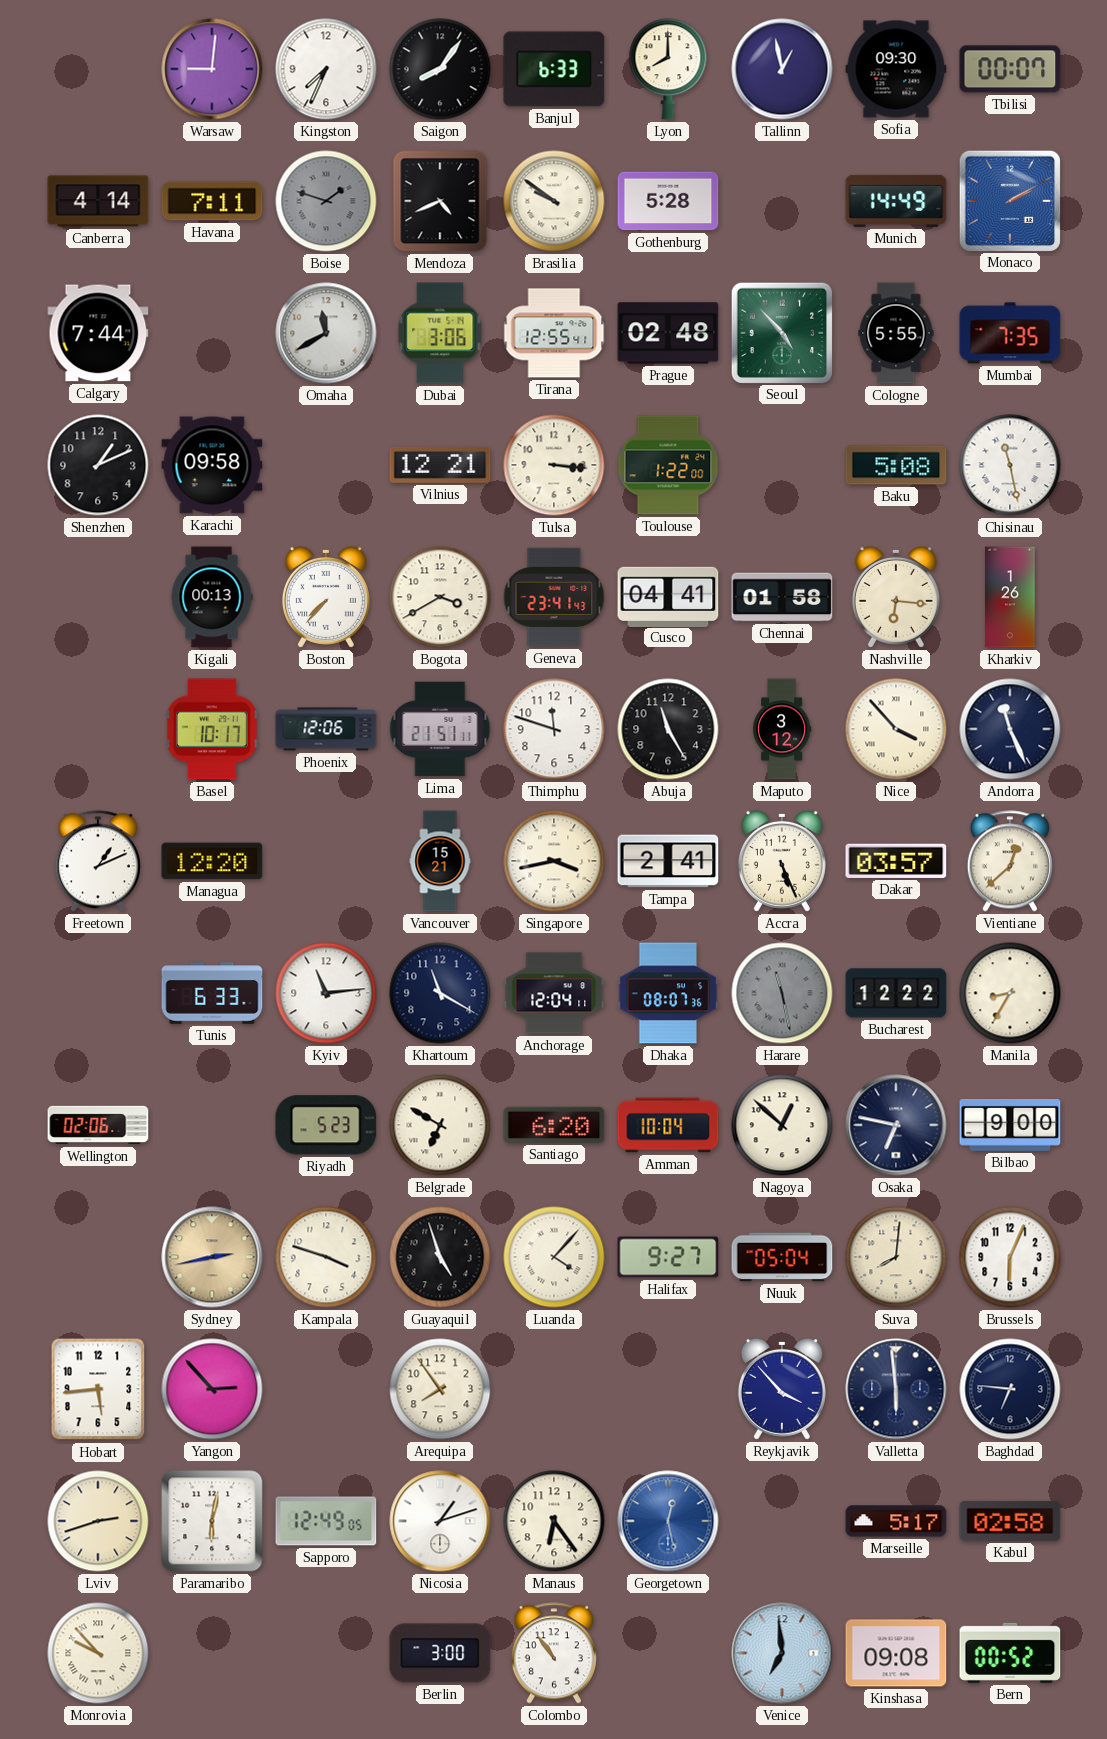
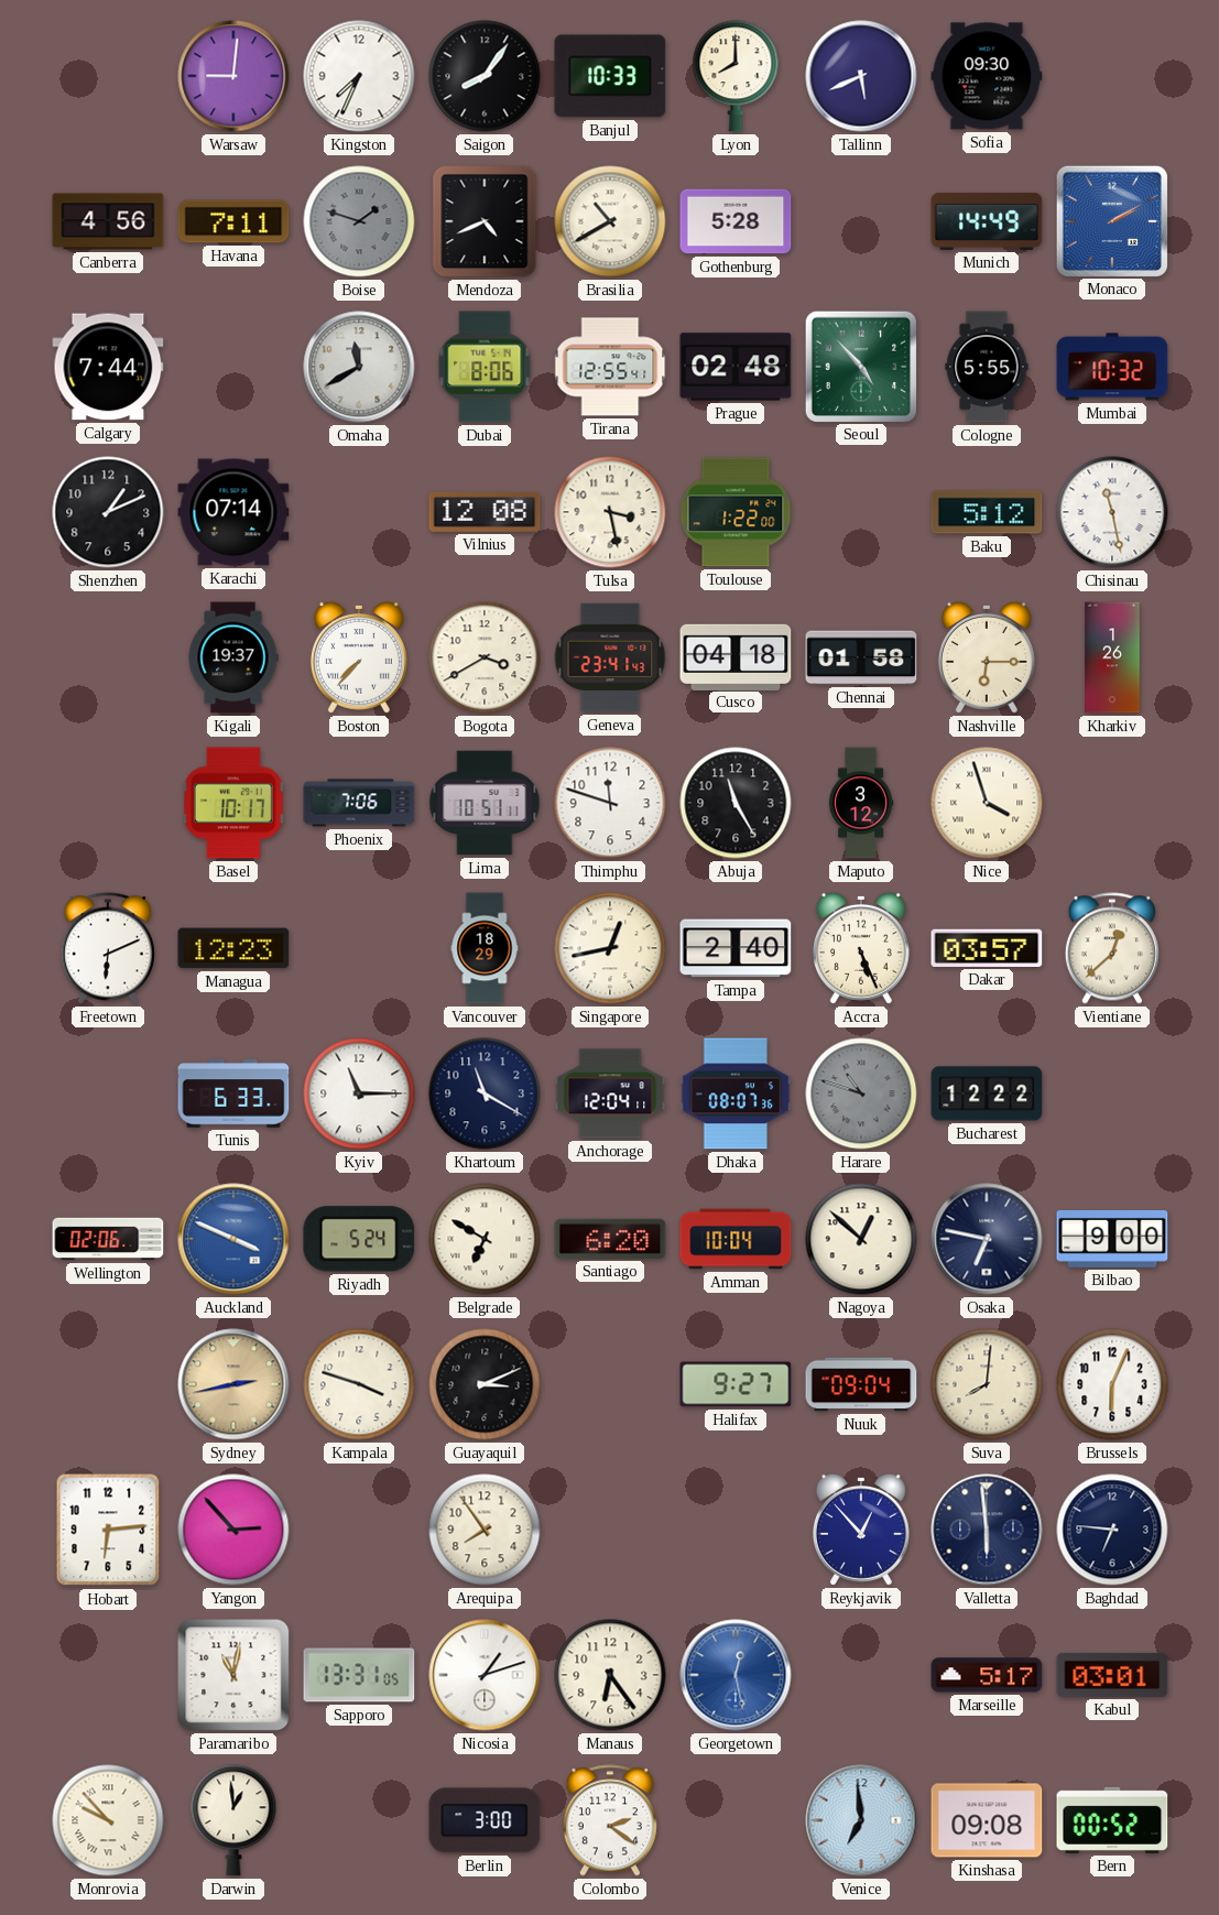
Banjul: 6:33 -> 10:33 (610, 76)
Tallinn: 12:58 -> 5:41 (861, 76)
Tbilisi: 00:07 -> none (1010, 69)
Canberra: 4:14 -> 4:56 (108, 221)
Brasilia: 9:51 -> 10:40 (610, 221)
Dubai: 3:06 -> 8:06 (485, 367)
Mumbai: 7:35 -> 10:32 (1112, 367)
Karachi: 09:58 -> 07:14 (233, 512)
Vilnius: 12:21 -> 12:08 (485, 512)
Tulsa: 3:16 -> 3:28 (610, 512)
Baku: 5:08 -> 5:12 (987, 512)
Kigali: 00:13 -> 19:37 (233, 657)
Cusco: 04:41 -> 04:18 (736, 656)
Nashville: 6:16 -> 6:15 (987, 657)
Phoenix: 12:06 -> 7:06 (359, 803)
Lima: 21:51 -> 10:51 (485, 803)
Nice: 3:53 -> 3:57 (987, 803)
Andorra: 11:26 -> none (1010, 729)
Freetown: 1:11 -> 6:11 (108, 948)
Managua: 12:20 -> 12:23 (233, 948)
Vancouver: 15:21 -> 18:29 (485, 948)
Singapore: 3:43 -> 12:43 (610, 948)
Tampa: 2:41 -> 2:40 (736, 948)
Kyiv: 11:14 -> 11:15 (359, 1093)
Harare: 11:28 -> 10:48 (861, 1093)
Manila: 8:35 -> none (1010, 993)
Auckland: none -> 3:49 (233, 1239)
Riyadh: 5:23 -> 5:24 (359, 1239)
Guayaquil: 4:57 -> 3:11 (485, 1384)
Luanda: 4:07 -> none (554, 1257)
Nuuk: 05:04 -> 09:04 (861, 1384)
Hobart: 5:44 -> 6:14 (108, 1530)
Reykjavik: 3:53 -> 12:53 (861, 1530)
Lviv: 2:42 -> none (98, 1521)
Paramaribo: 6:02 -> 11:02 (233, 1675)
Sapporo: 12:49 -> 13:31 (359, 1675)
Kabul: 02:58 -> 03:01 (1112, 1675)
Darwin: none -> 12:59 (233, 1820)
Colombo: 10:54 -> 2:21 (610, 1820)
